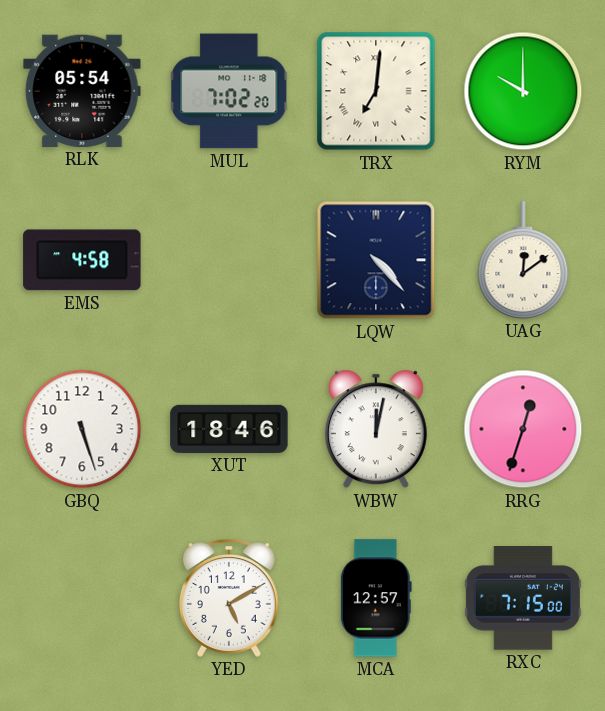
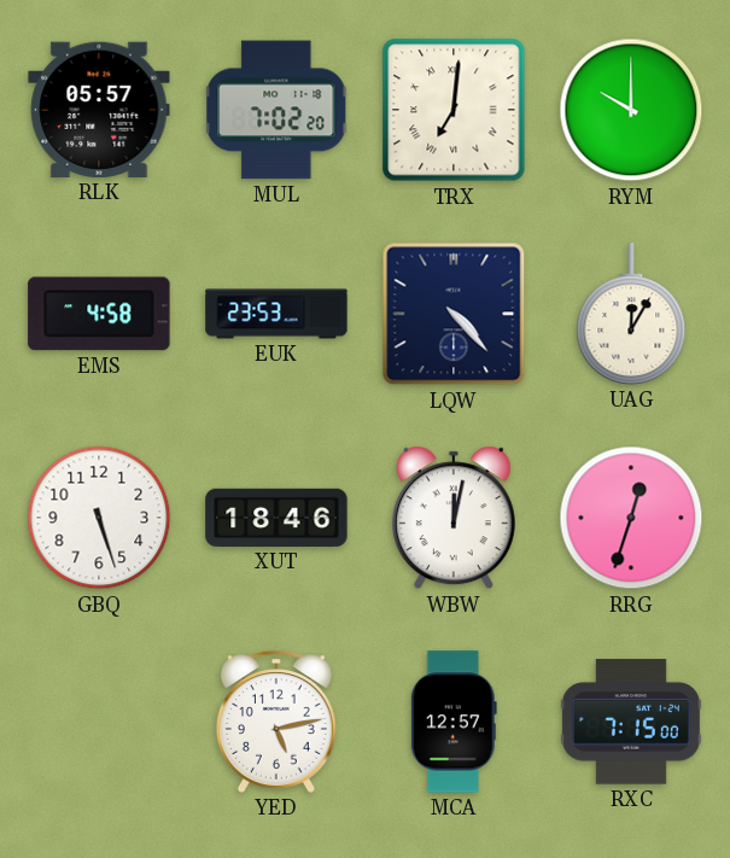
RLK: 05:54 -> 05:57 (99, 110)
EUK: none -> 23:53 (276, 314)
UAG: 12:09 -> 12:05 (631, 314)
YED: 5:10 -> 5:13 (278, 722)
